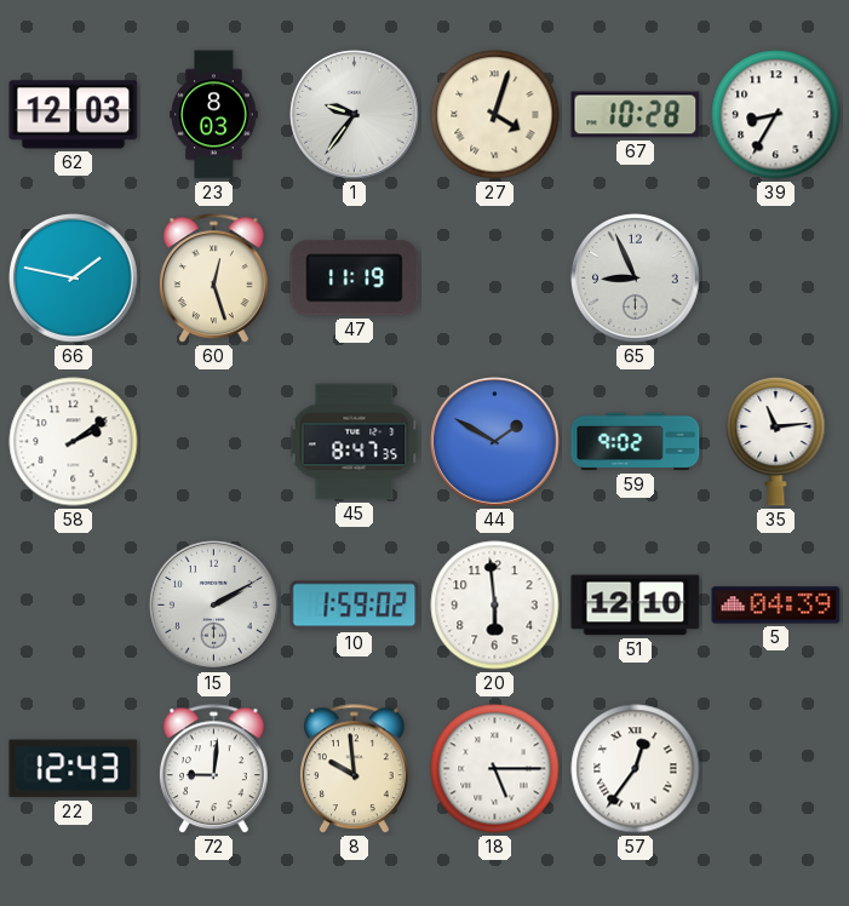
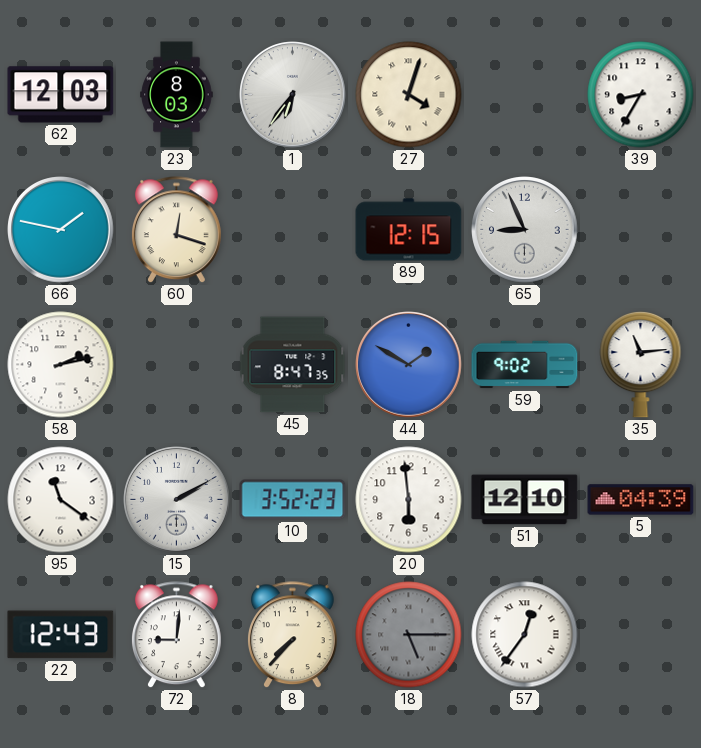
1: 9:36 -> 6:36 (293, 95)
67: 10:28 -> none (636, 115)
60: 12:27 -> 12:18 (176, 230)
47: 11:19 -> none (355, 279)
89: none -> 12:15 (409, 230)
58: 2:09 -> 2:13 (61, 365)
95: none -> 11:21 (61, 500)
10: 1:59 -> 3:52 (293, 500)
8: 9:59 -> 7:37 (292, 635)
18 dial: white -> grey (409, 635)
